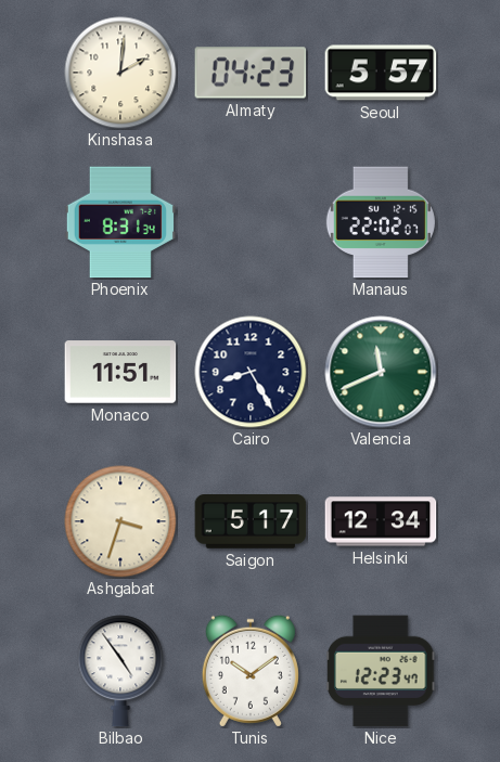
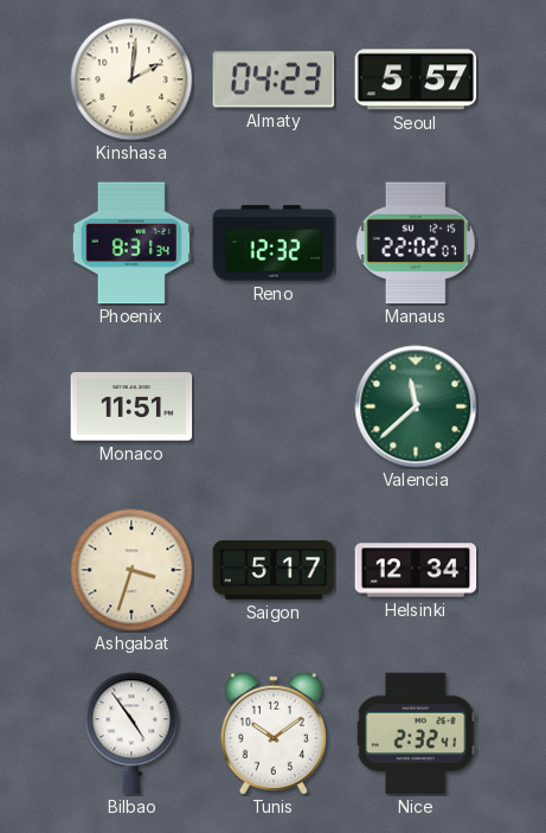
Reno: none -> 12:32 (274, 243)
Cairo: 8:25 -> none (251, 372)
Valencia: 11:41 -> 11:38 (416, 406)
Nice: 12:23 -> 2:32 (417, 733)
